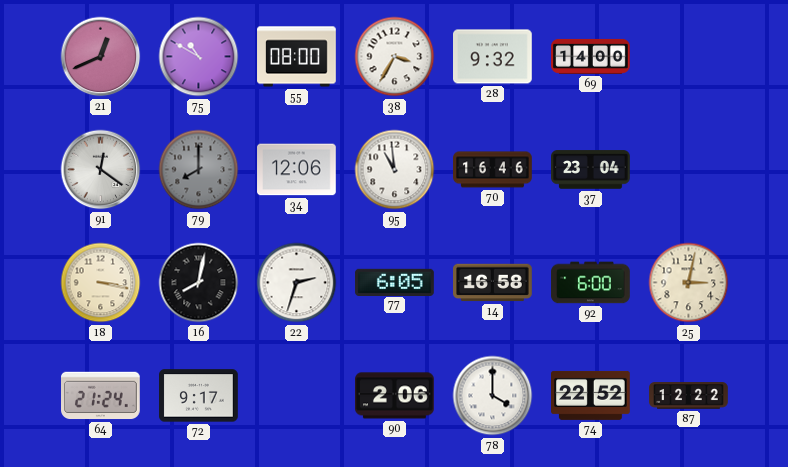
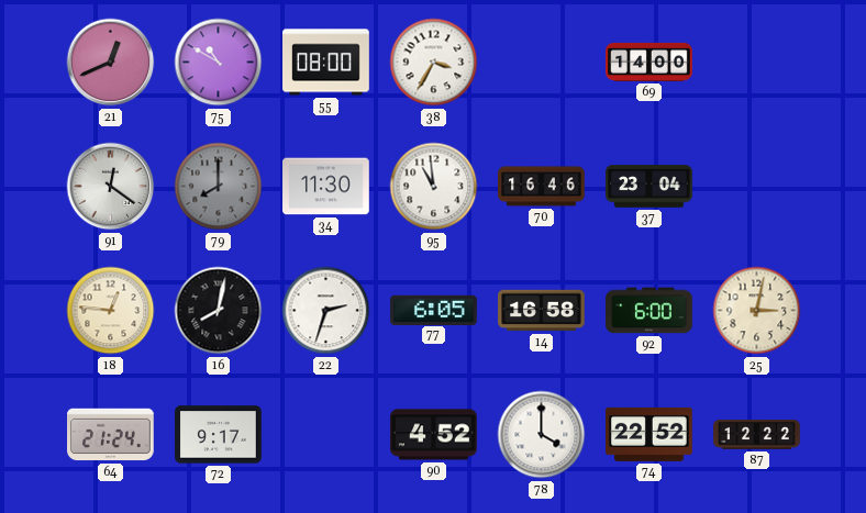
28: 9:32 -> none (493, 57)
34: 12:06 -> 11:30 (326, 187)
18: 3:17 -> 12:46 (111, 311)
90: 2:06 -> 4:52 (434, 435)
